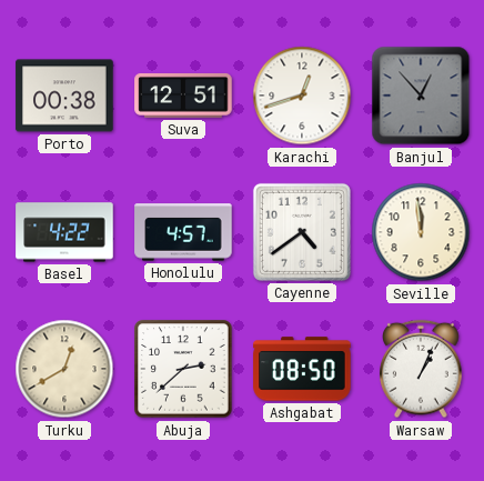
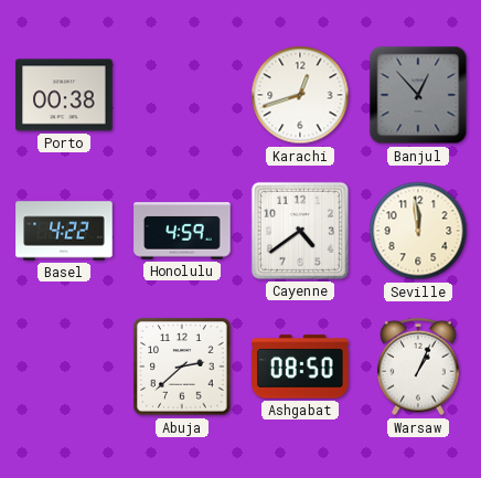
Suva: 12:51 -> none (183, 96)
Honolulu: 4:57 -> 4:59 (182, 231)
Turku: 12:40 -> none (64, 369)
